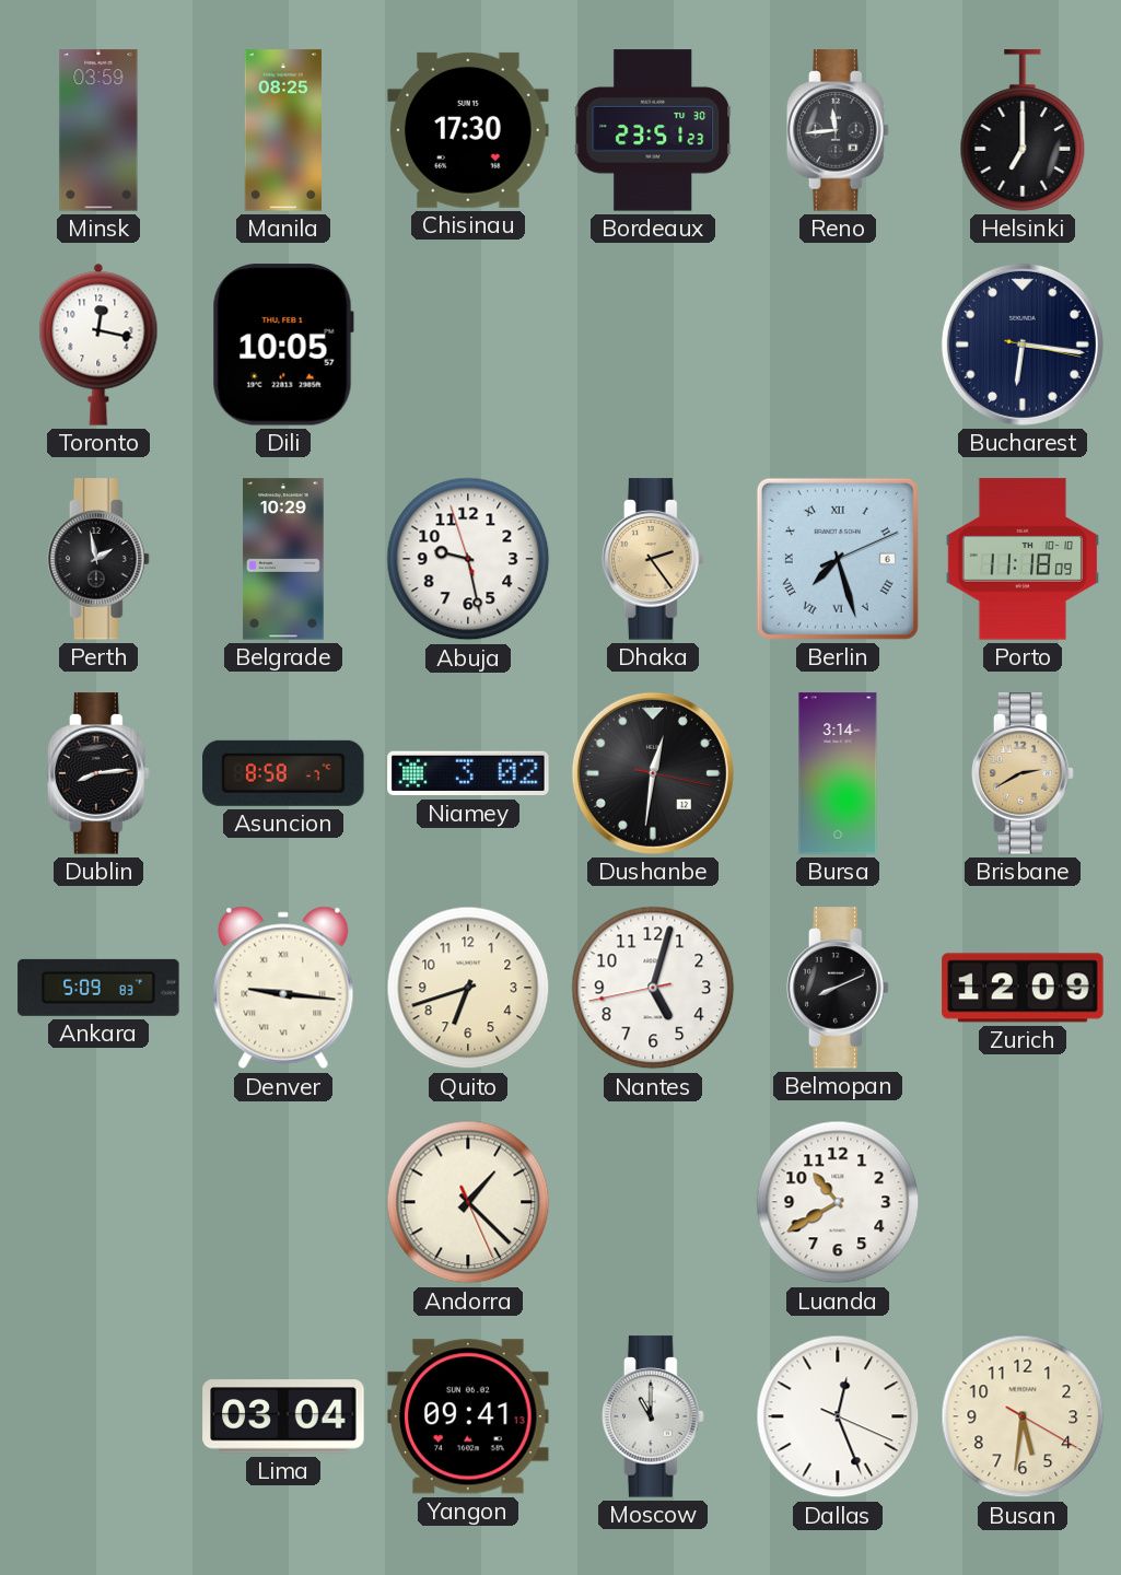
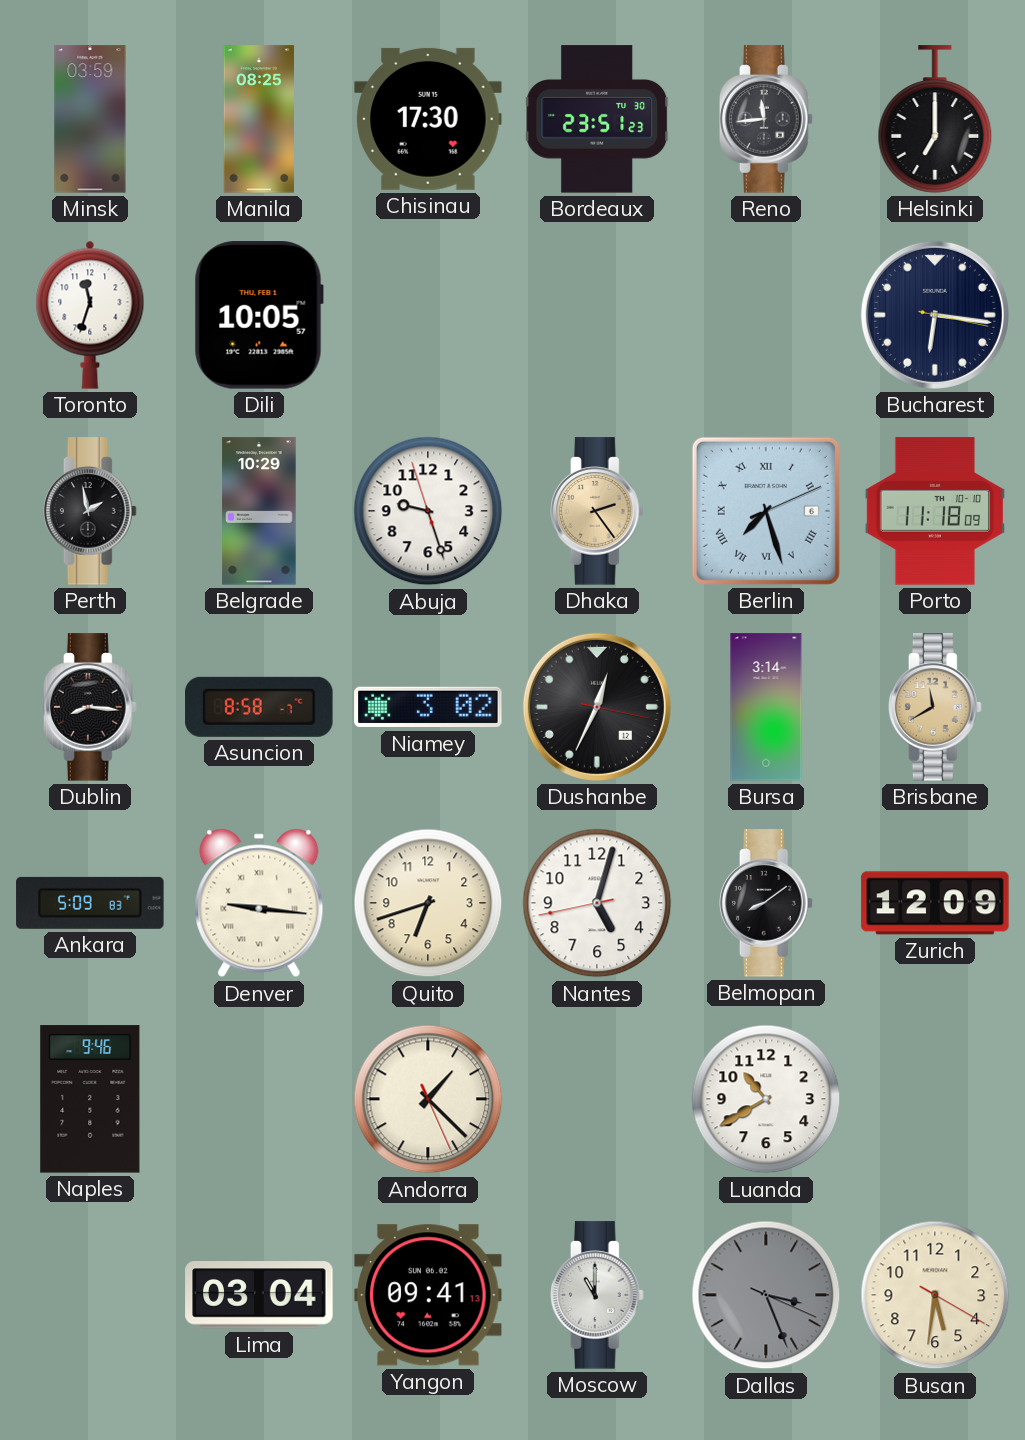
Toronto: 12:17 -> 11:33 (90, 315)
Abuja: 9:27 -> 9:26 (428, 511)
Dublin: 8:14 -> 8:16 (91, 707)
Dushanbe: 12:31 -> 12:34 (597, 707)
Brisbane: 2:40 -> 11:40 (936, 707)
Belmopan: 8:11 -> 8:09 (767, 903)
Naples: none -> 9:46 (90, 1099)
Dallas: 12:26 -> 3:26 (766, 1295)
Dallas dial: white -> grey (766, 1295)
